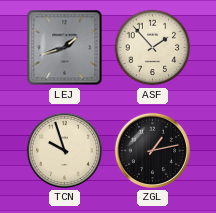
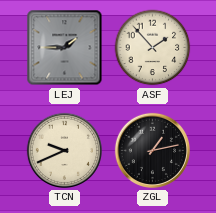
LEJ: 1:42 -> 1:45 (65, 48)
TCN: 9:57 -> 9:41 (64, 150)
